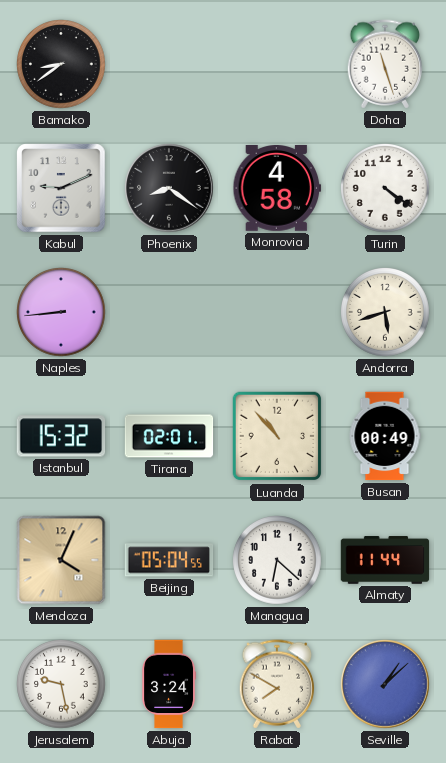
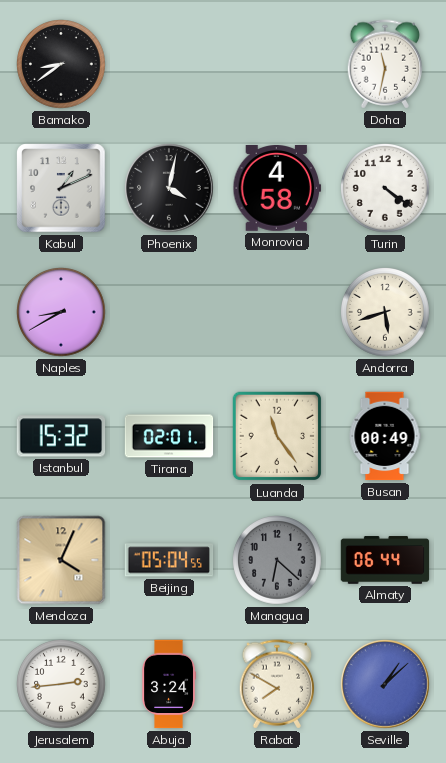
Doha: 11:27 -> 11:32 (385, 64)
Kabul: 9:11 -> 1:11 (61, 188)
Phoenix: 8:21 -> 4:02 (170, 189)
Naples: 8:44 -> 8:40 (62, 313)
Luanda: 10:53 -> 11:24 (277, 436)
Managua dial: white -> grey (278, 561)
Almaty: 11:44 -> 06:44 (385, 560)
Jerusalem: 9:28 -> 2:44 (62, 685)
